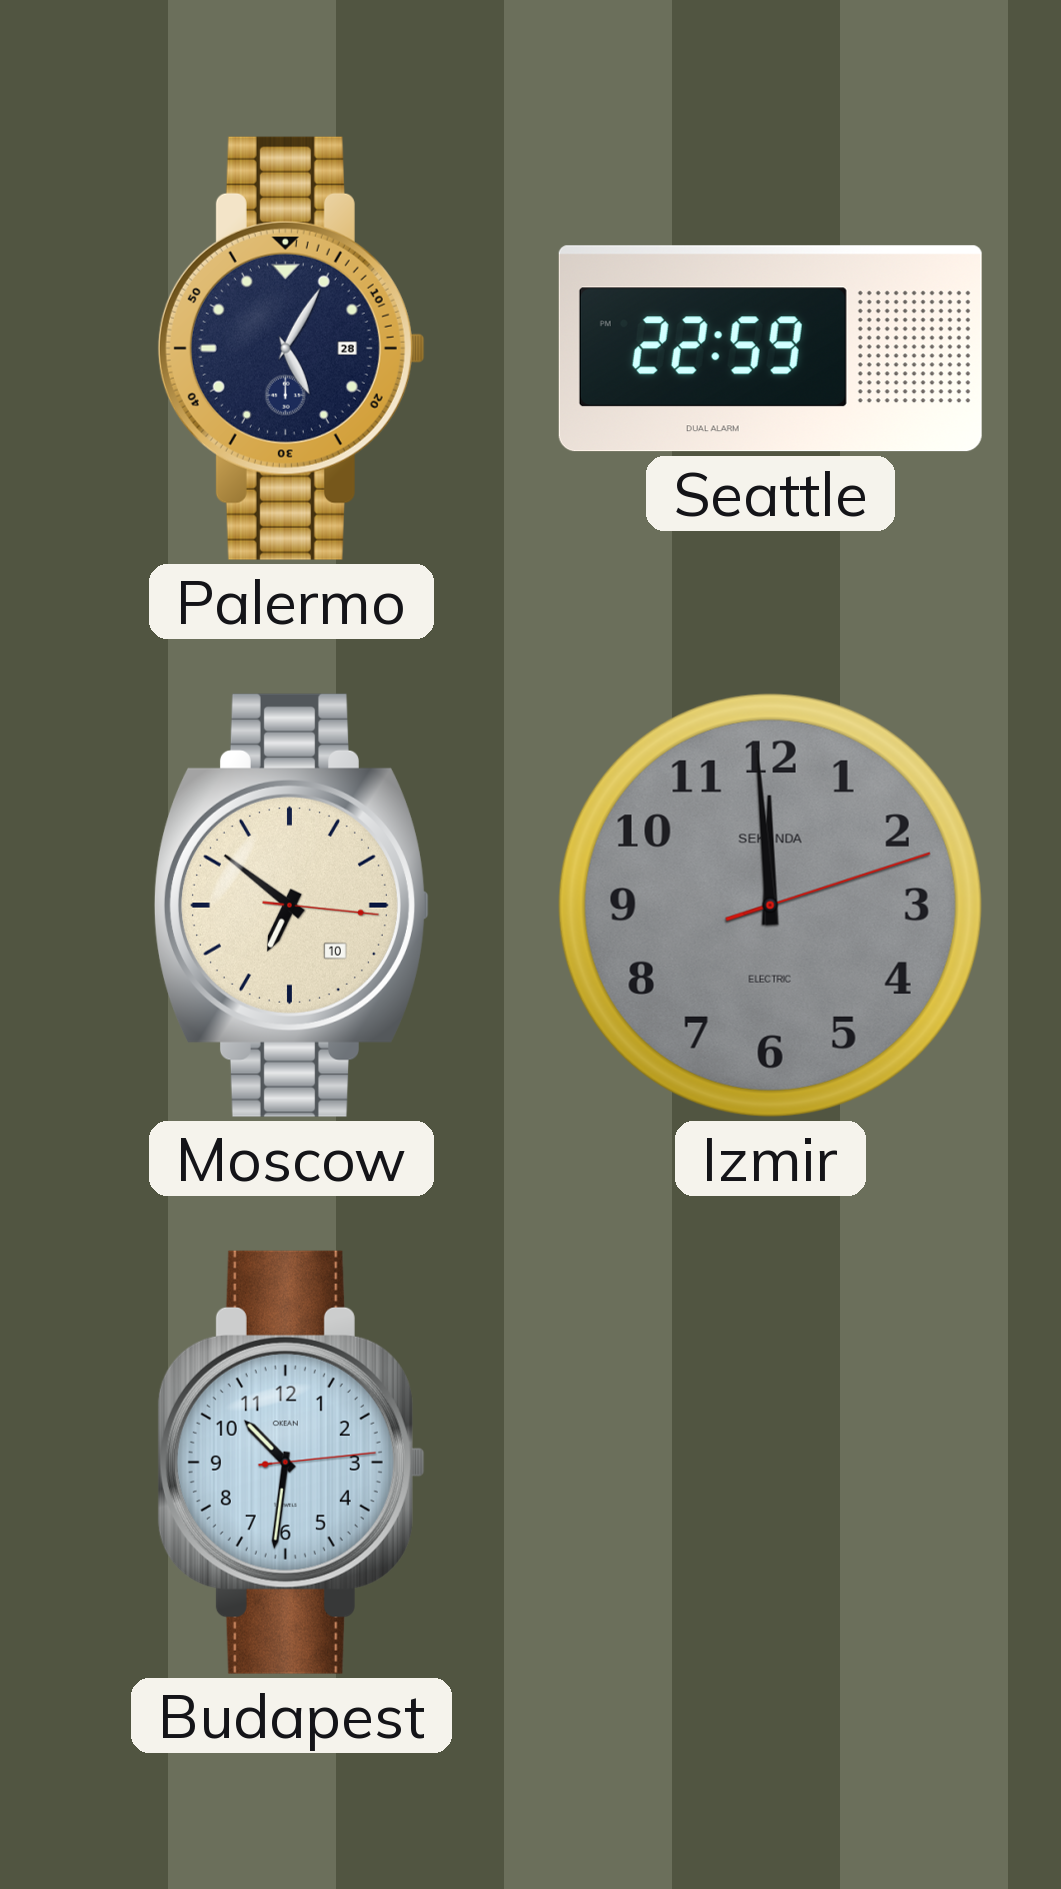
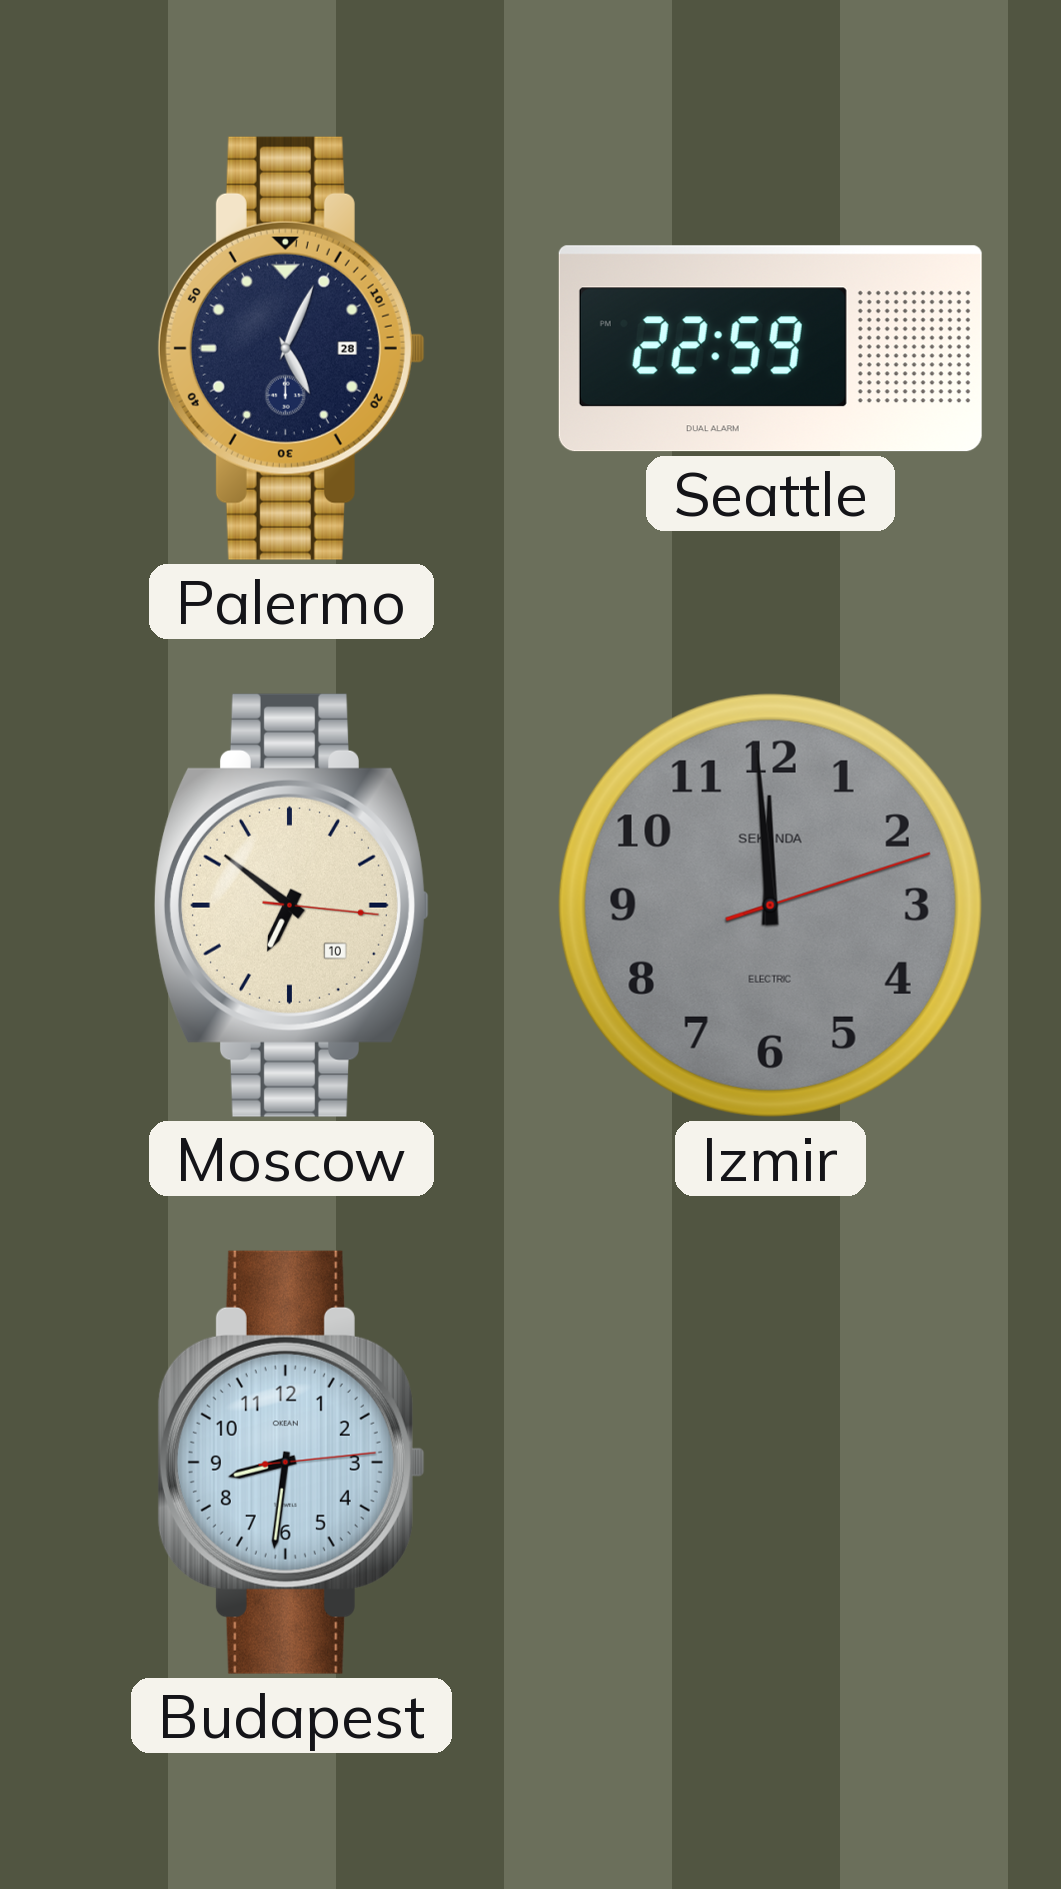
Palermo: 5:05 -> 5:04 (291, 348)
Budapest: 10:31 -> 8:31 (291, 1462)
